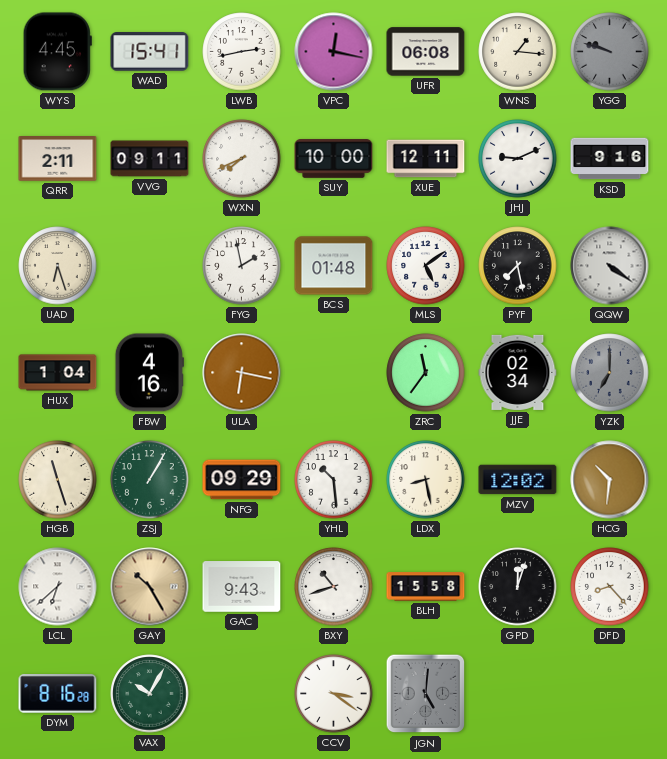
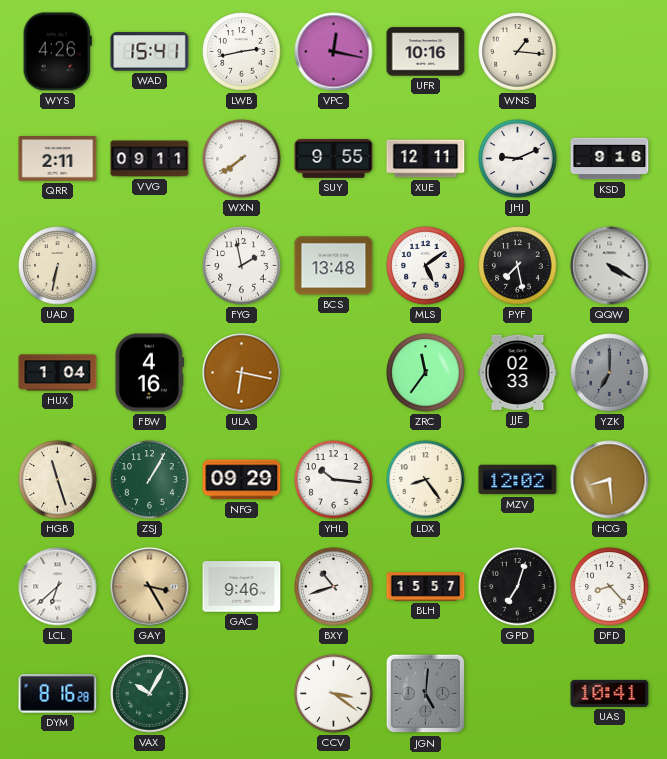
WYS: 4:45 -> 4:26 (57, 52)
UFR: 06:08 -> 10:16 (426, 52)
YGG: 9:48 -> none (610, 52)
WXN: 7:41 -> 7:39 (242, 159)
SUY: 10:00 -> 9:55 (334, 159)
UAD: 6:27 -> 6:32 (58, 266)
BCS: 01:48 -> 13:48 (334, 266)
QQW: 4:21 -> 4:20 (610, 266)
JJE: 02:34 -> 02:33 (518, 372)
YHL: 10:29 -> 10:16 (334, 480)
LDX: 8:28 -> 8:24 (426, 480)
HCG: 10:31 -> 8:29 (610, 480)
GAY: 10:25 -> 3:25 (150, 587)
GAC: 9:43 -> 9:46 (242, 587)
BLH: 15:58 -> 15:57 (426, 587)
GPD: 12:03 -> 7:03 (518, 587)
UAS: none -> 10:41 (610, 693)
